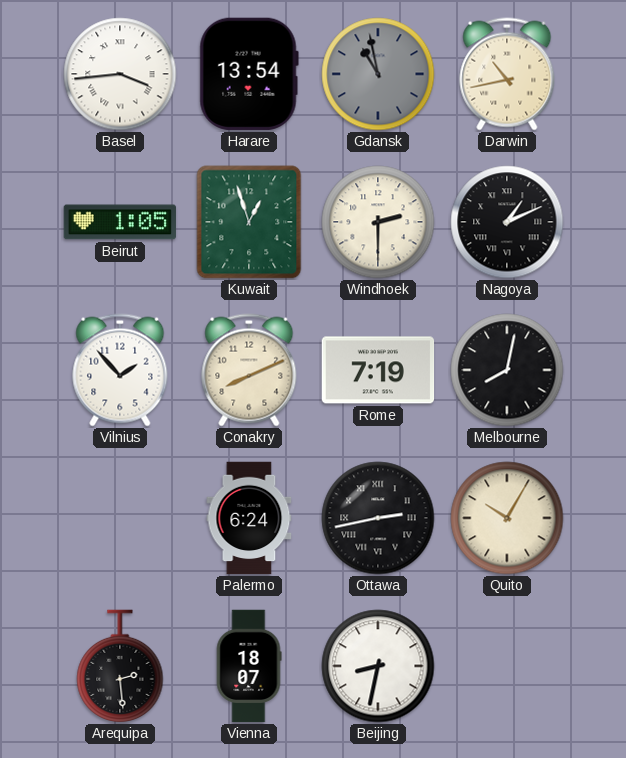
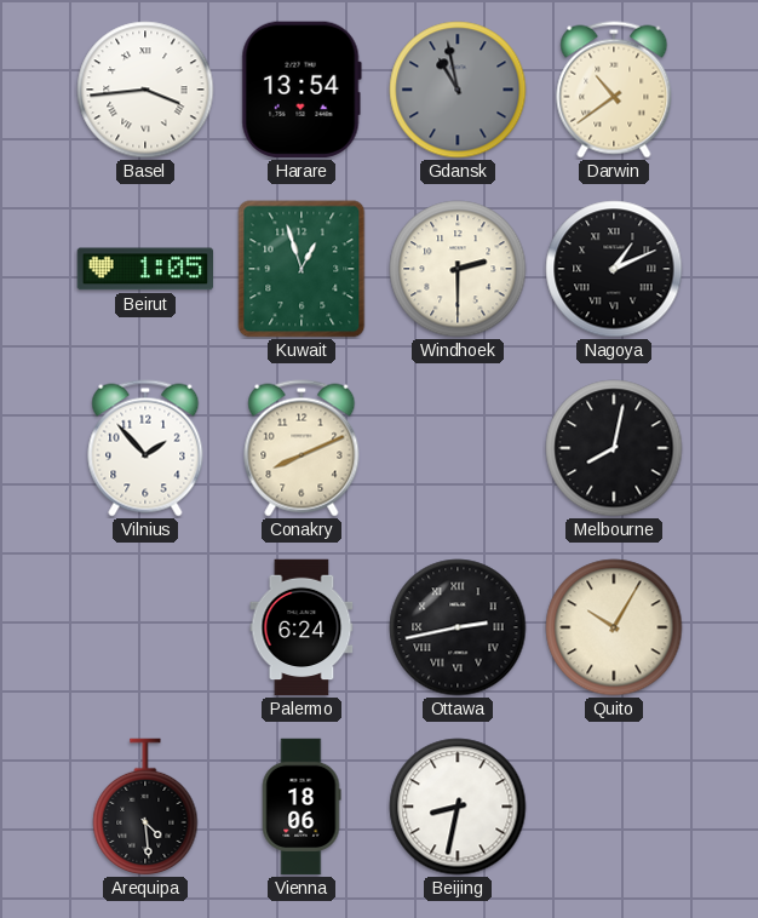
Darwin: 10:43 -> 10:39 (614, 90)
Rome: 7:19 -> none (378, 370)
Arequipa: 2:29 -> 4:29 (145, 807)
Vienna: 18:07 -> 18:06 (302, 807)
